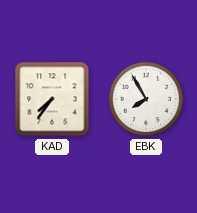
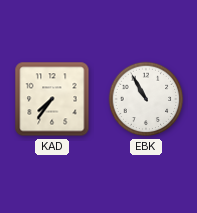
EBK: 7:55 -> 10:55 (146, 99)
